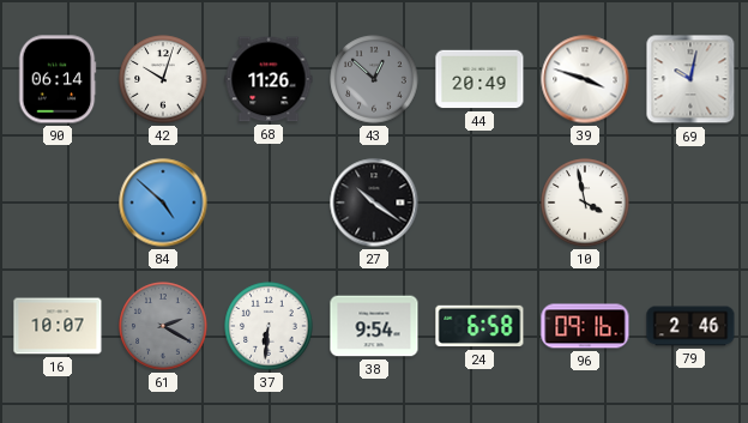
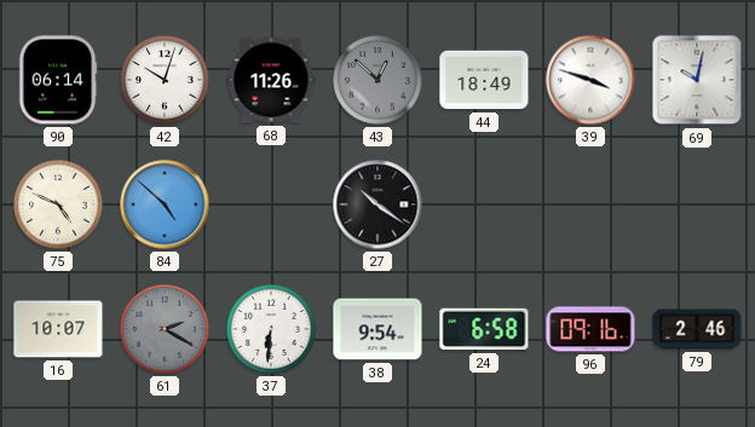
44: 20:49 -> 18:49 (484, 80)
75: none -> 4:49 (58, 204)
10: 3:58 -> none (585, 203)
